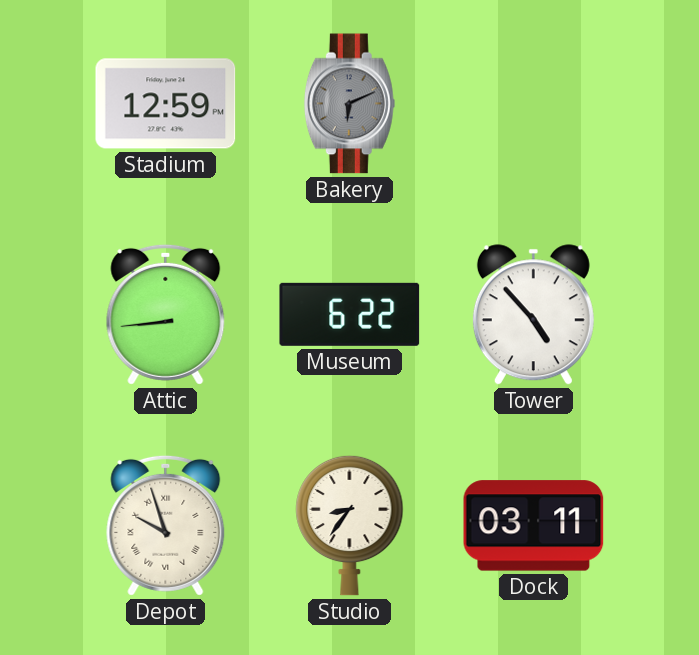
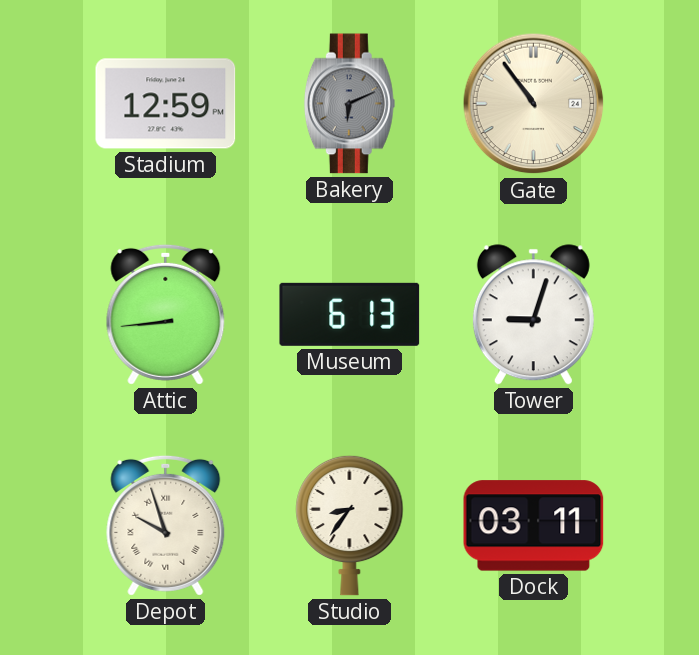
Gate: none -> 10:54 (534, 104)
Museum: 6:22 -> 6:13 (350, 314)
Tower: 4:53 -> 9:03 (533, 315)
